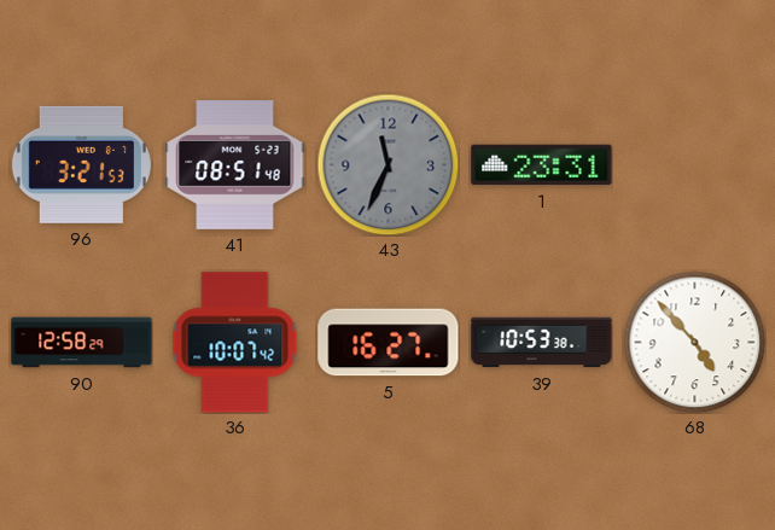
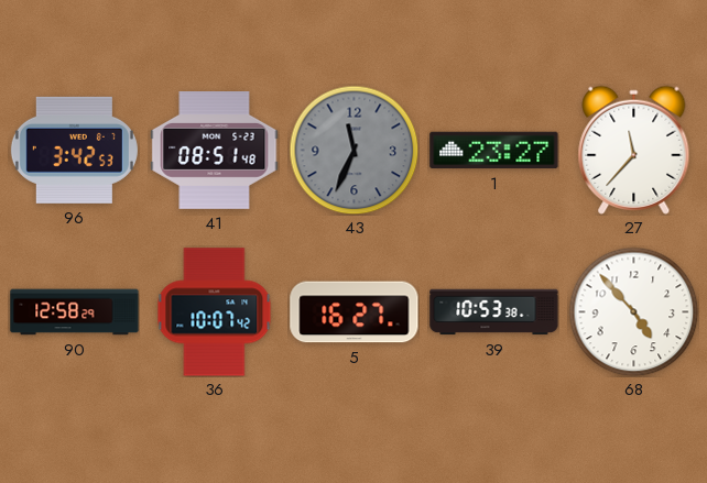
96: 3:21 -> 3:42 (74, 150)
1: 23:31 -> 23:27 (494, 151)
27: none -> 11:37 (634, 150)
